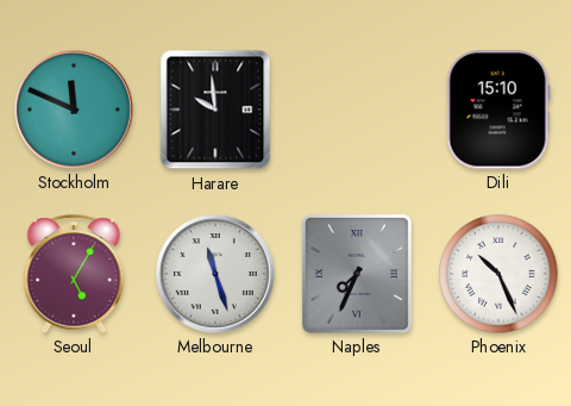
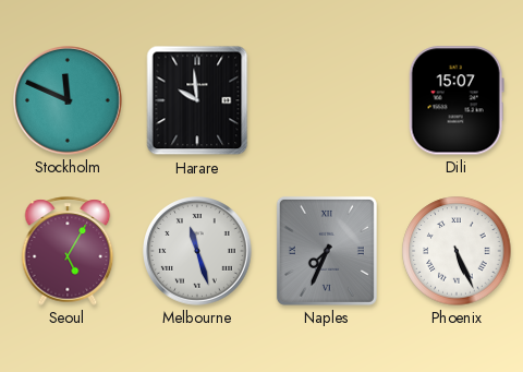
Dili: 15:10 -> 15:07 (457, 100)
Phoenix: 10:26 -> 5:26 (457, 251)
